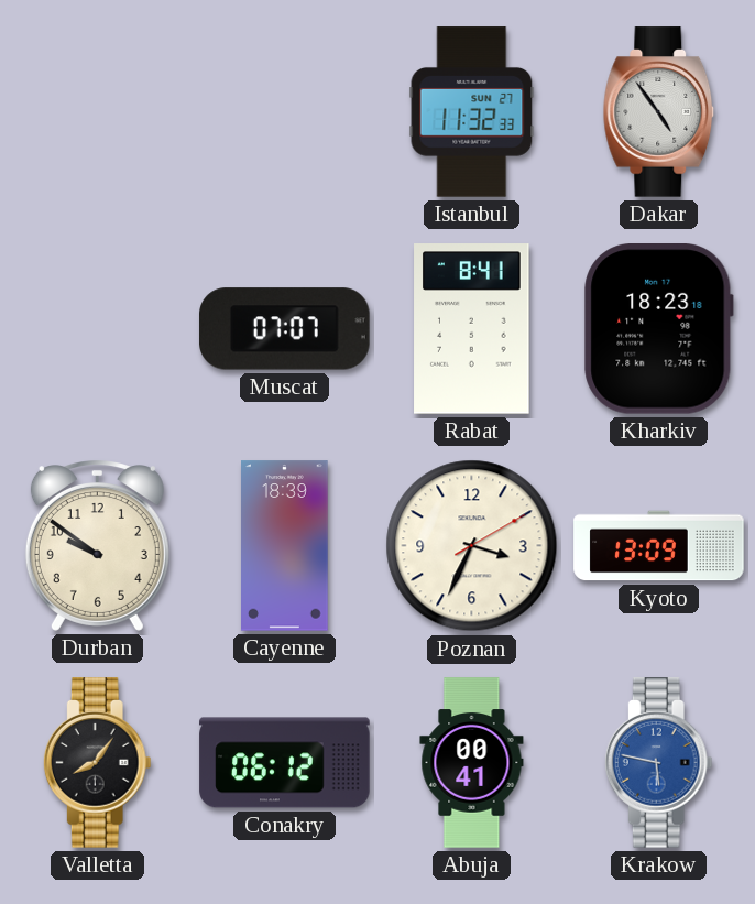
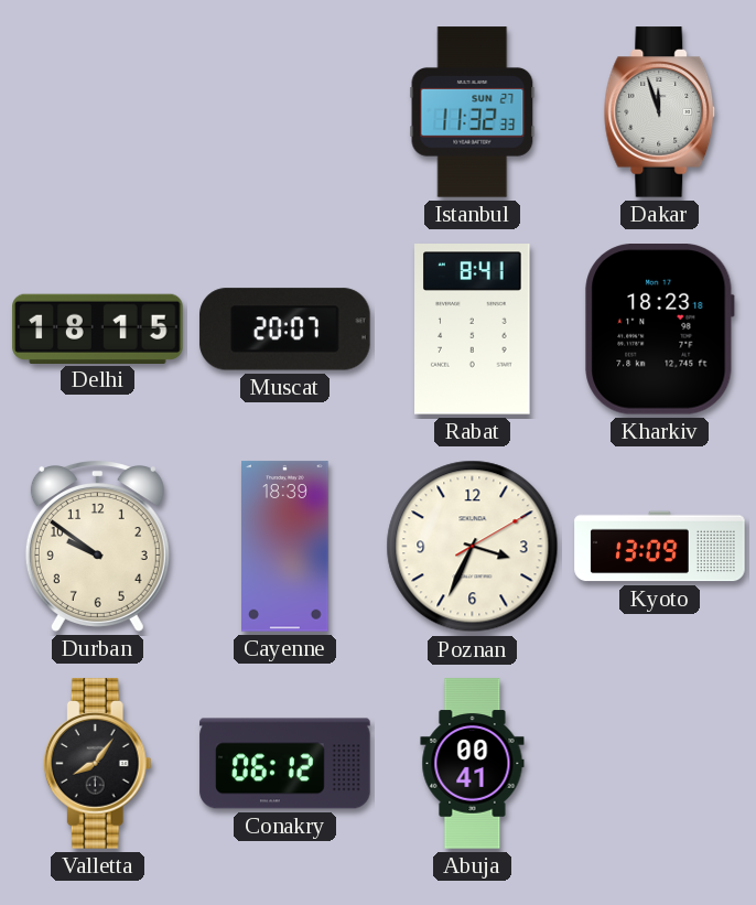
Dakar: 4:54 -> 11:57 (660, 112)
Delhi: none -> 18:15 (98, 328)
Muscat: 07:07 -> 20:07 (285, 330)
Krakow: 5:47 -> none (658, 763)
